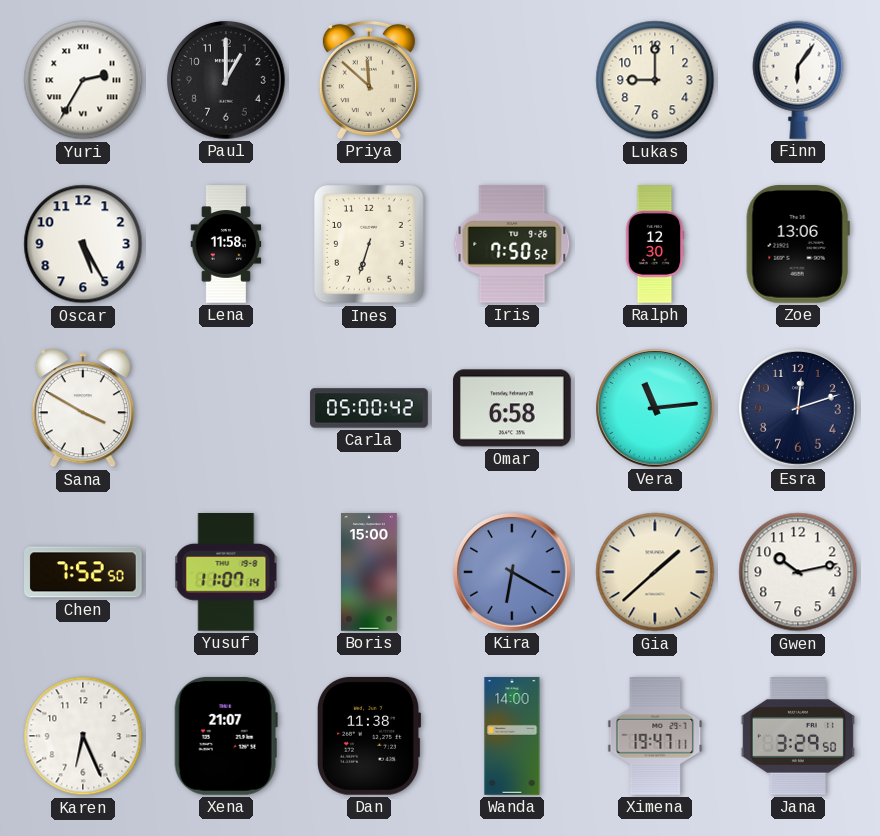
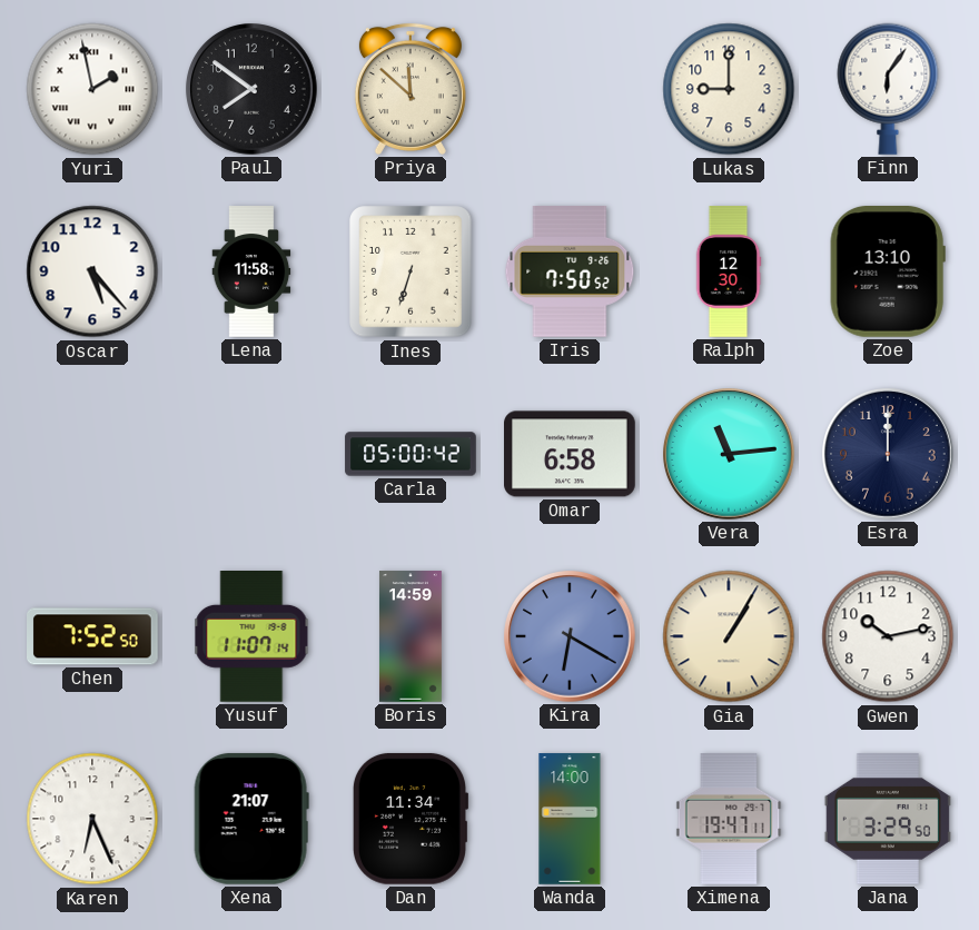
Yuri: 2:35 -> 1:58 (92, 89)
Paul: 1:00 -> 7:51 (253, 90)
Oscar: 5:25 -> 5:23 (92, 271)
Zoe: 13:06 -> 13:10 (888, 273)
Sana: 3:50 -> none (83, 408)
Esra: 12:12 -> 12:00 (889, 455)
Boris: 15:00 -> 14:59 (411, 636)
Gia: 1:38 -> 1:05 (729, 636)
Dan: 11:38 -> 11:34 (411, 819)
